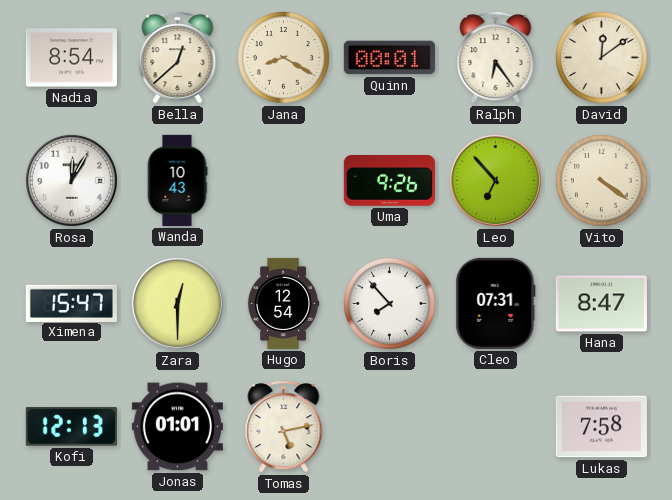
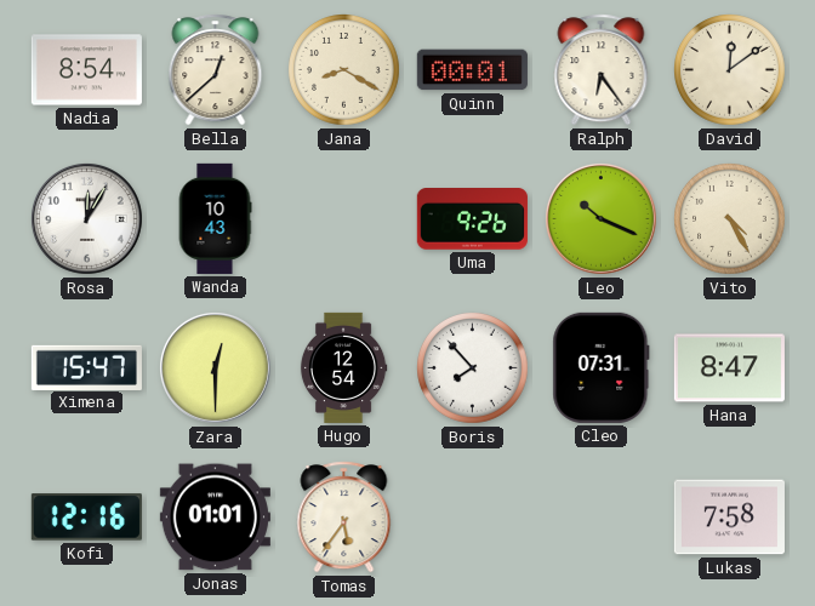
Leo: 6:53 -> 10:19 (602, 219)
Vito: 4:21 -> 4:25 (730, 219)
Kofi: 12:13 -> 12:16 (86, 518)
Tomas: 5:13 -> 5:36 (344, 518)
